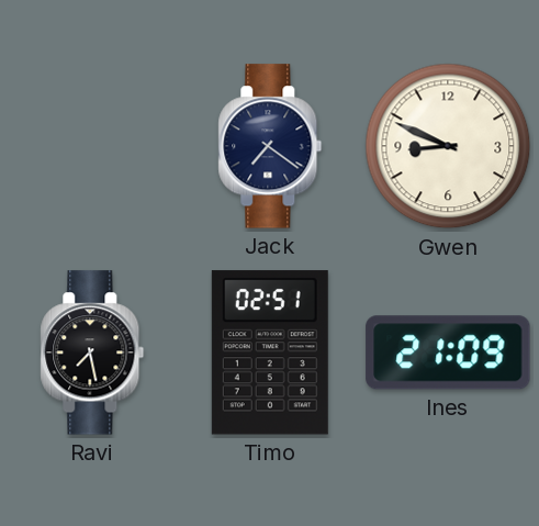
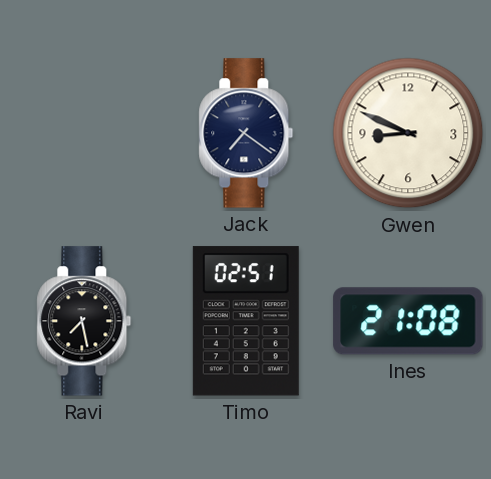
Ines: 21:09 -> 21:08 (408, 321)
